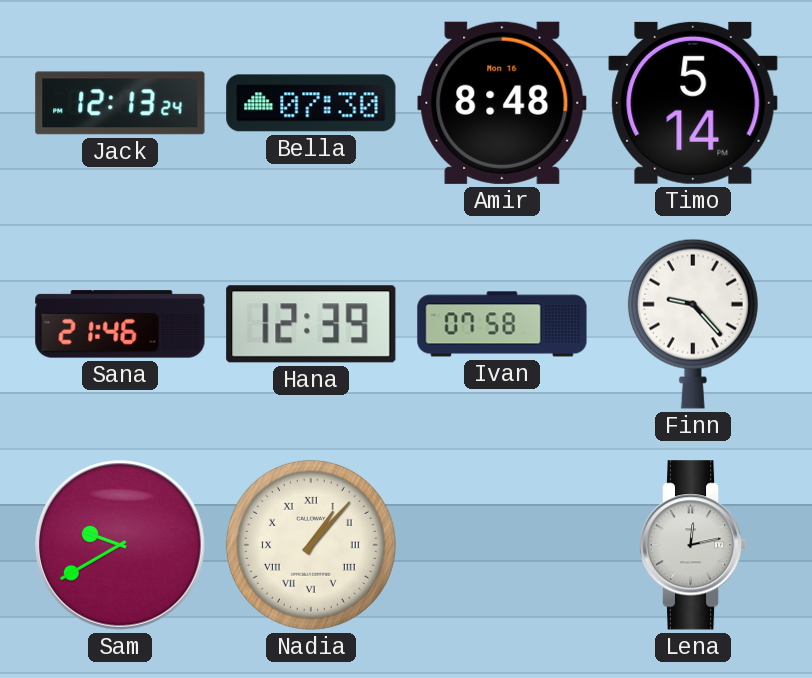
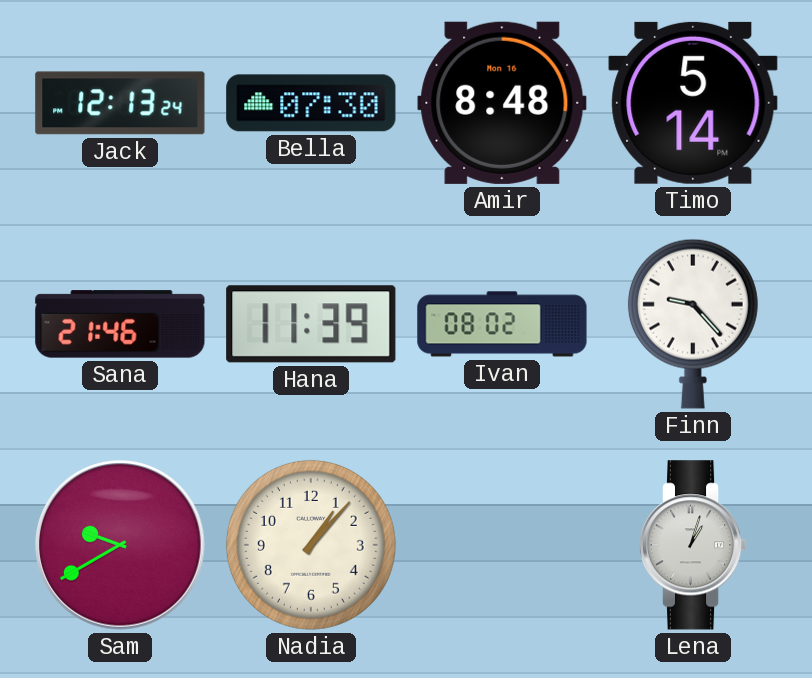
Hana: 12:39 -> 11:39 (311, 324)
Ivan: 07:58 -> 08:02 (502, 324)
Nadia numerals: Roman -> Arabic (311, 545)
Lena: 12:13 -> 1:03 (693, 545)
